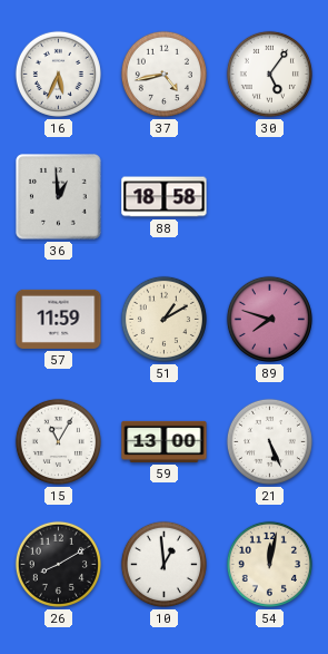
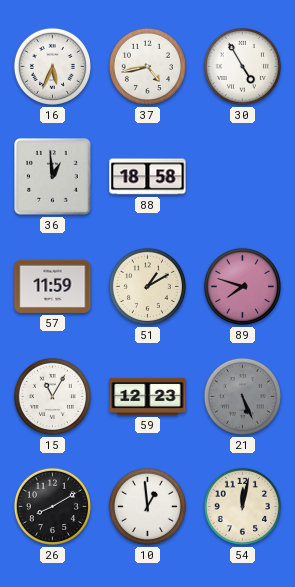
30: 5:06 -> 4:55 (242, 66)
59: 13:00 -> 12:23 (148, 396)
21 dial: white -> grey (242, 396)
